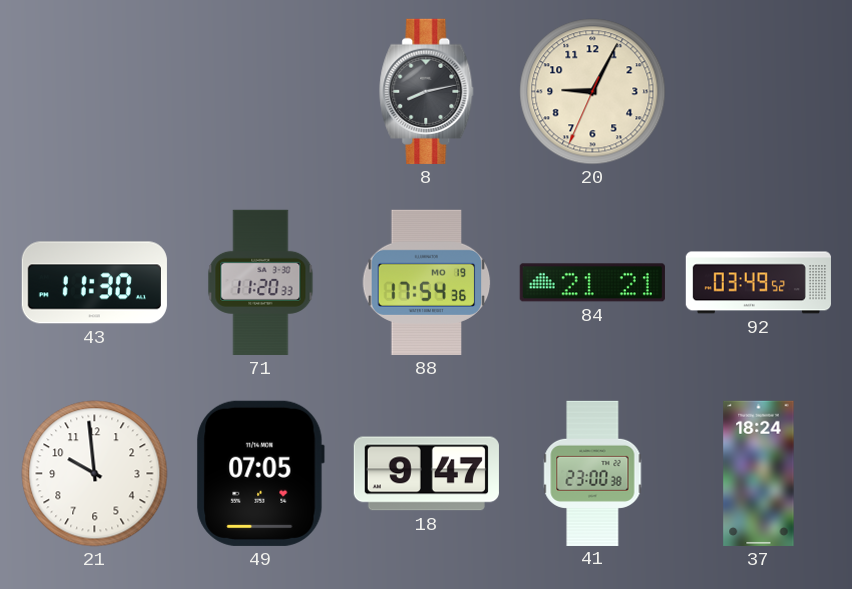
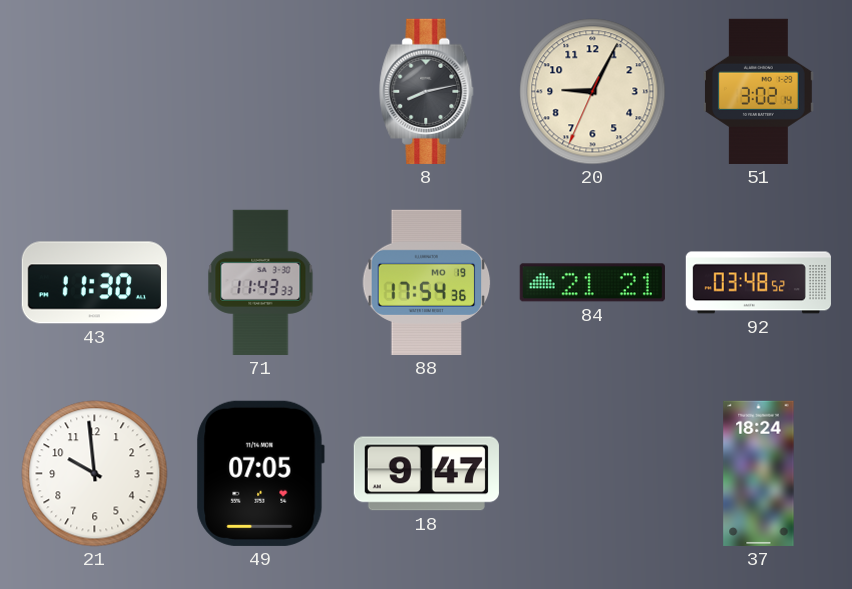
51: none -> 3:02 (759, 91)
71: 11:20 -> 11:43 (261, 282)
92: 03:49 -> 03:48 (758, 283)
41: 23:00 -> none (593, 473)
